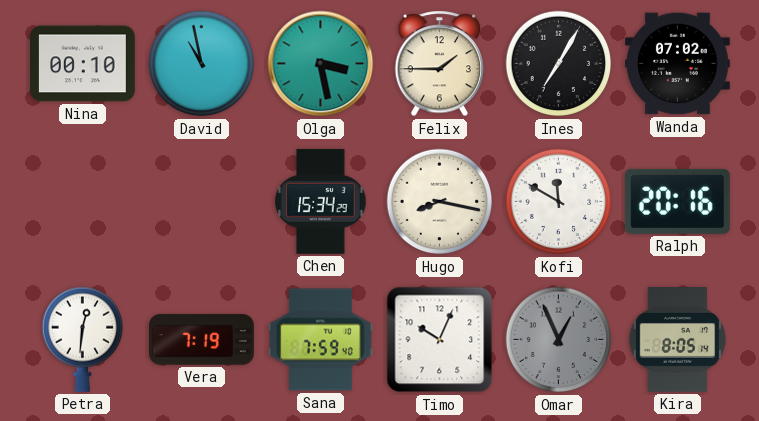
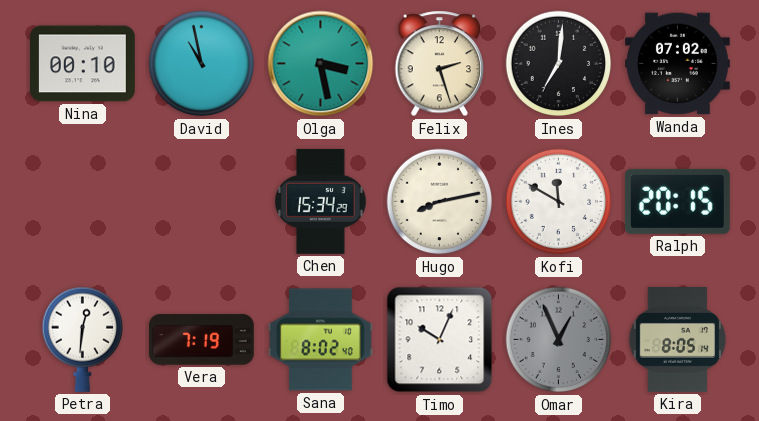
Felix: 1:45 -> 2:27 (440, 64)
Ines: 7:05 -> 7:01 (559, 64)
Hugo: 8:17 -> 8:13 (440, 202)
Ralph: 20:16 -> 20:15 (677, 201)
Sana: 7:59 -> 8:02 (321, 340)
